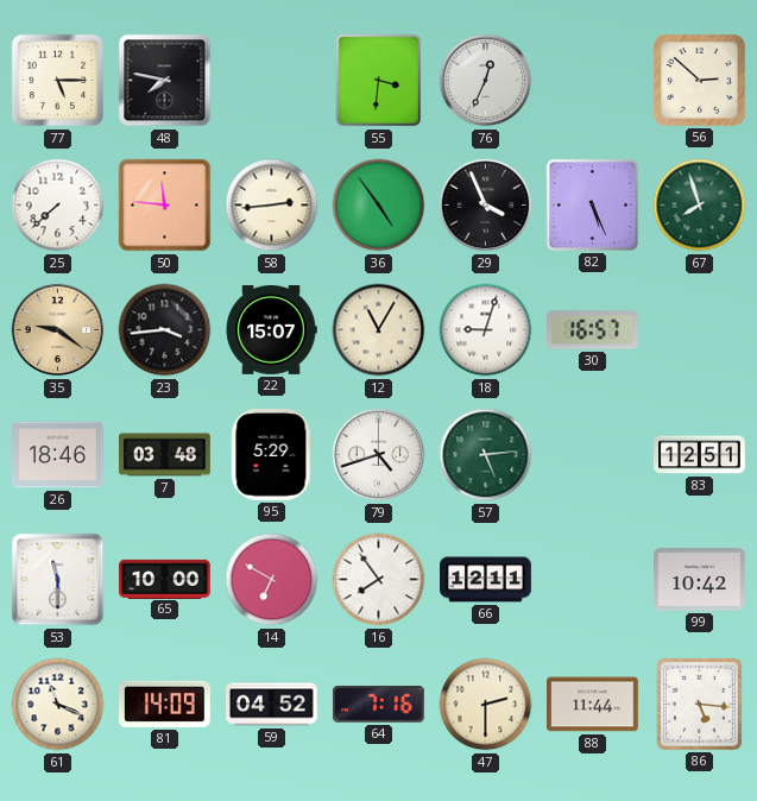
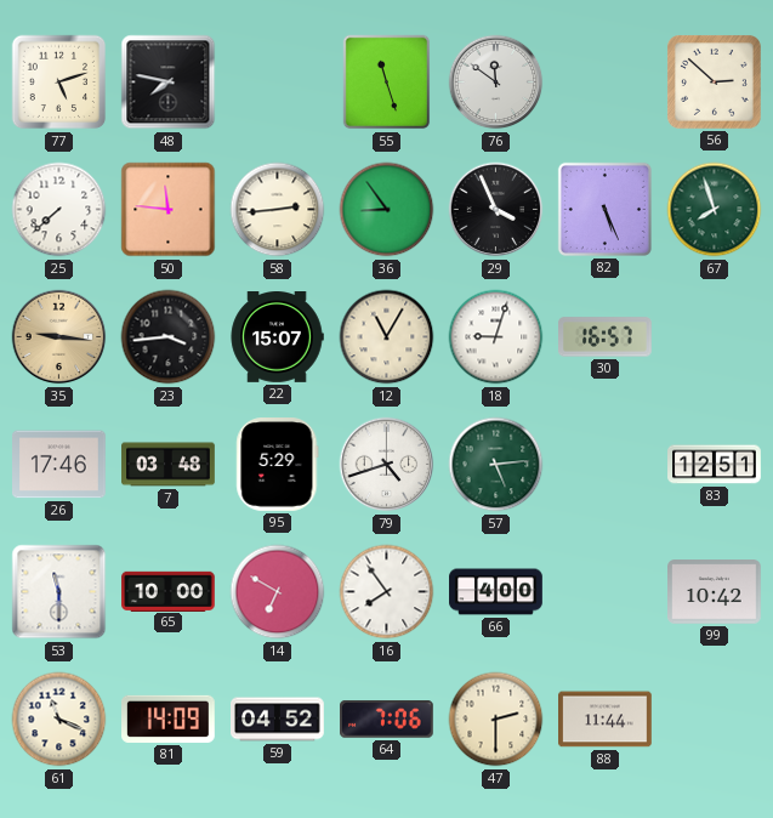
77: 5:15 -> 5:12 (59, 83)
55: 3:31 -> 11:27 (387, 83)
76: 12:34 -> 11:51 (496, 83)
36: 4:54 -> 8:54 (387, 210)
35: 9:21 -> 9:16 (59, 337)
26: 18:46 -> 17:46 (59, 465)
66: 12:11 -> 4:00 (496, 592)
64: 7:16 -> 7:06 (387, 720)
86: 5:16 -> none (699, 704)
